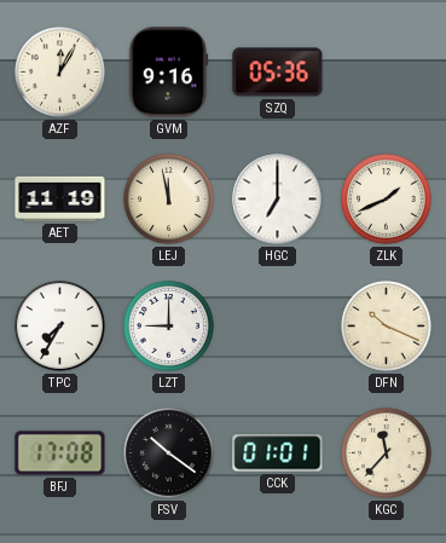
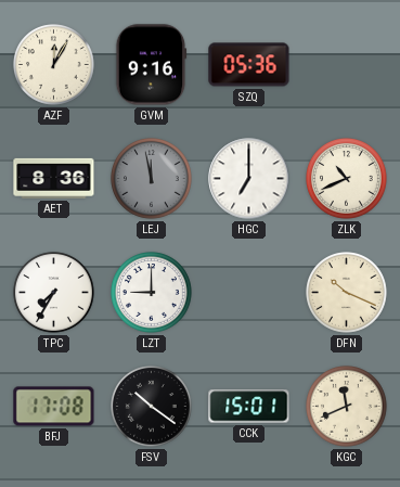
AET: 11:19 -> 8:36 (54, 178)
LEJ dial: cream -> grey (152, 179)
ZLK: 1:41 -> 10:41 (347, 179)
CCK: 01:01 -> 15:01 (249, 407)
KGC: 11:37 -> 11:41 (347, 407)
